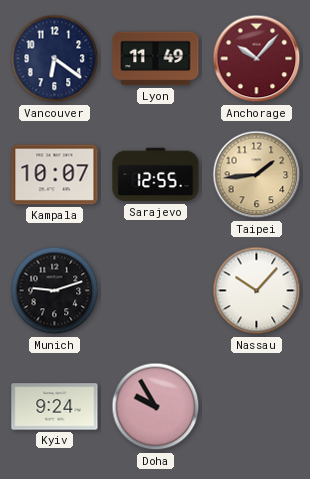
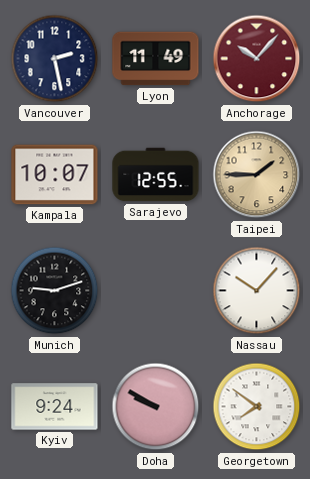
Vancouver: 6:21 -> 2:28 (55, 59)
Taipei: 1:44 -> 1:45 (257, 175)
Doha: 9:55 -> 9:50 (156, 407)
Georgetown: none -> 7:51 (257, 407)
